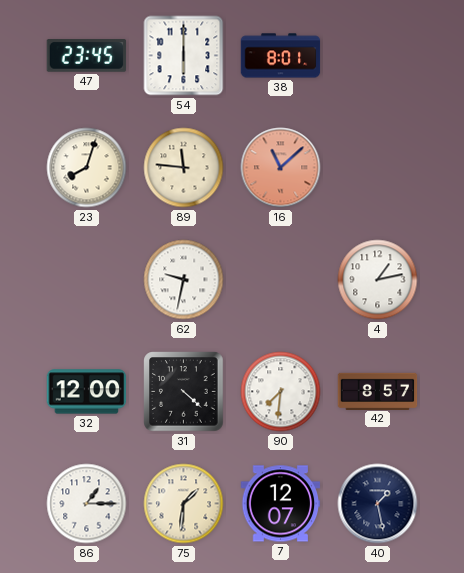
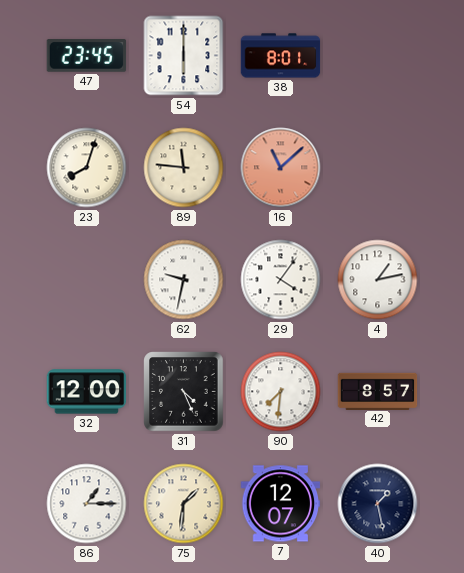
29: none -> 4:06 (281, 280)
31: 4:22 -> 4:26 (184, 392)
